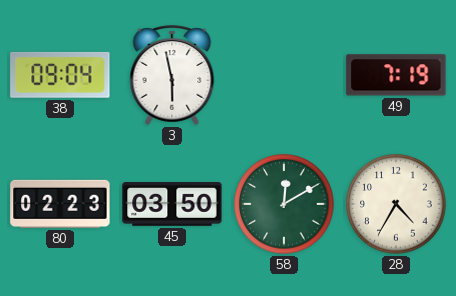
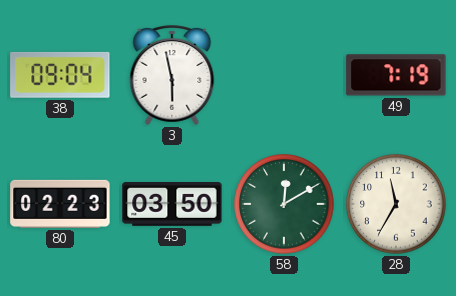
28: 4:35 -> 11:35 (396, 204)
